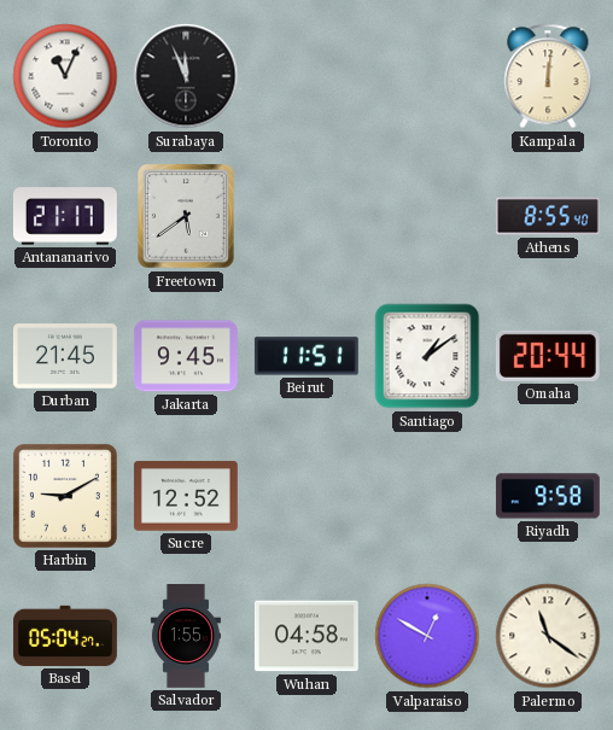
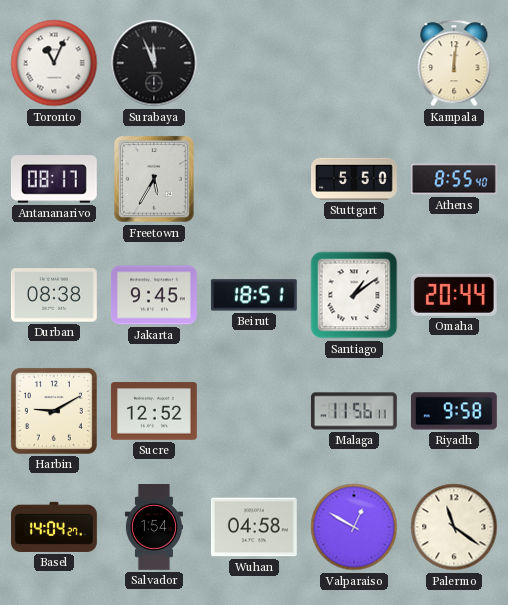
Antananarivo: 21:17 -> 08:17 (54, 179)
Freetown: 5:39 -> 5:35 (155, 180)
Stuttgart: none -> 5:50 (355, 179)
Durban: 21:45 -> 08:38 (54, 295)
Beirut: 11:51 -> 18:51 (254, 295)
Malaga: none -> 11:56 (354, 411)
Basel: 05:04 -> 14:04 (55, 527)
Salvador: 1:55 -> 1:54 (154, 528)
